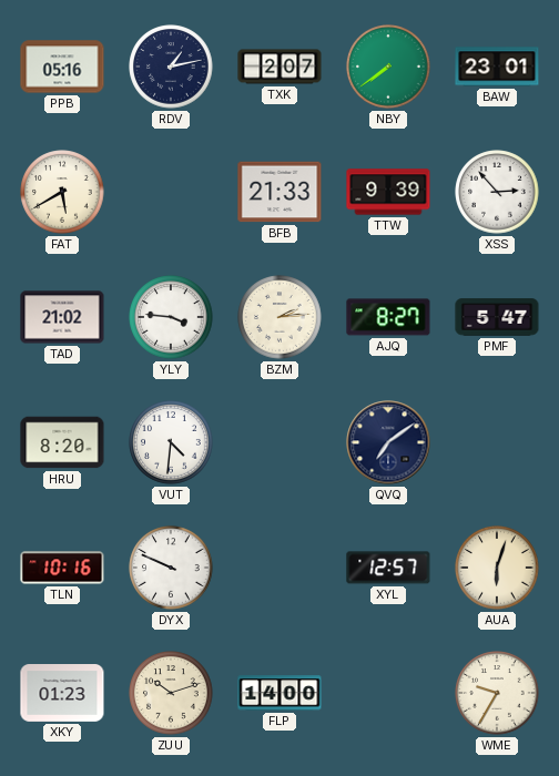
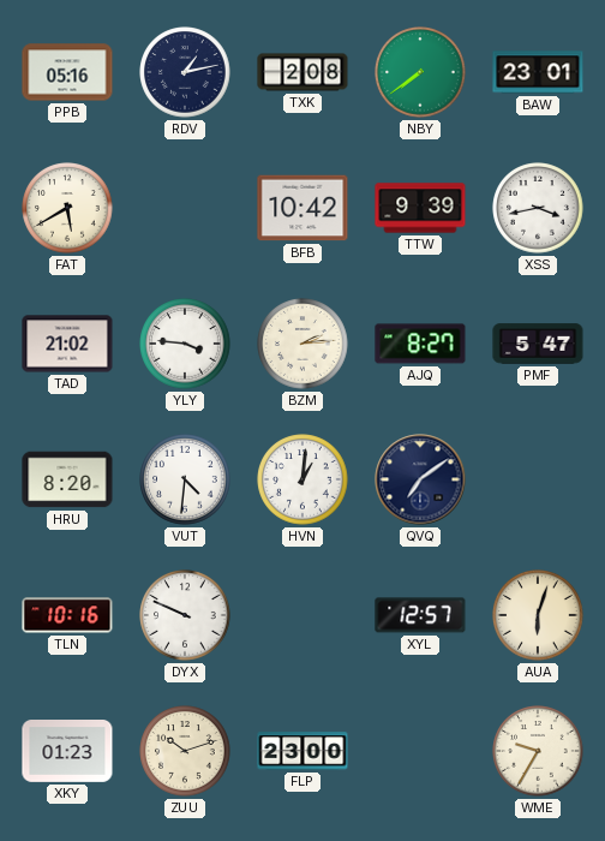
TXK: 2:07 -> 2:08 (302, 72)
BFB: 21:33 -> 10:42 (302, 208)
XSS: 2:53 -> 3:43 (538, 208)
HVN: none -> 1:01 (302, 479)
FLP: 14:00 -> 23:00 (302, 751)
